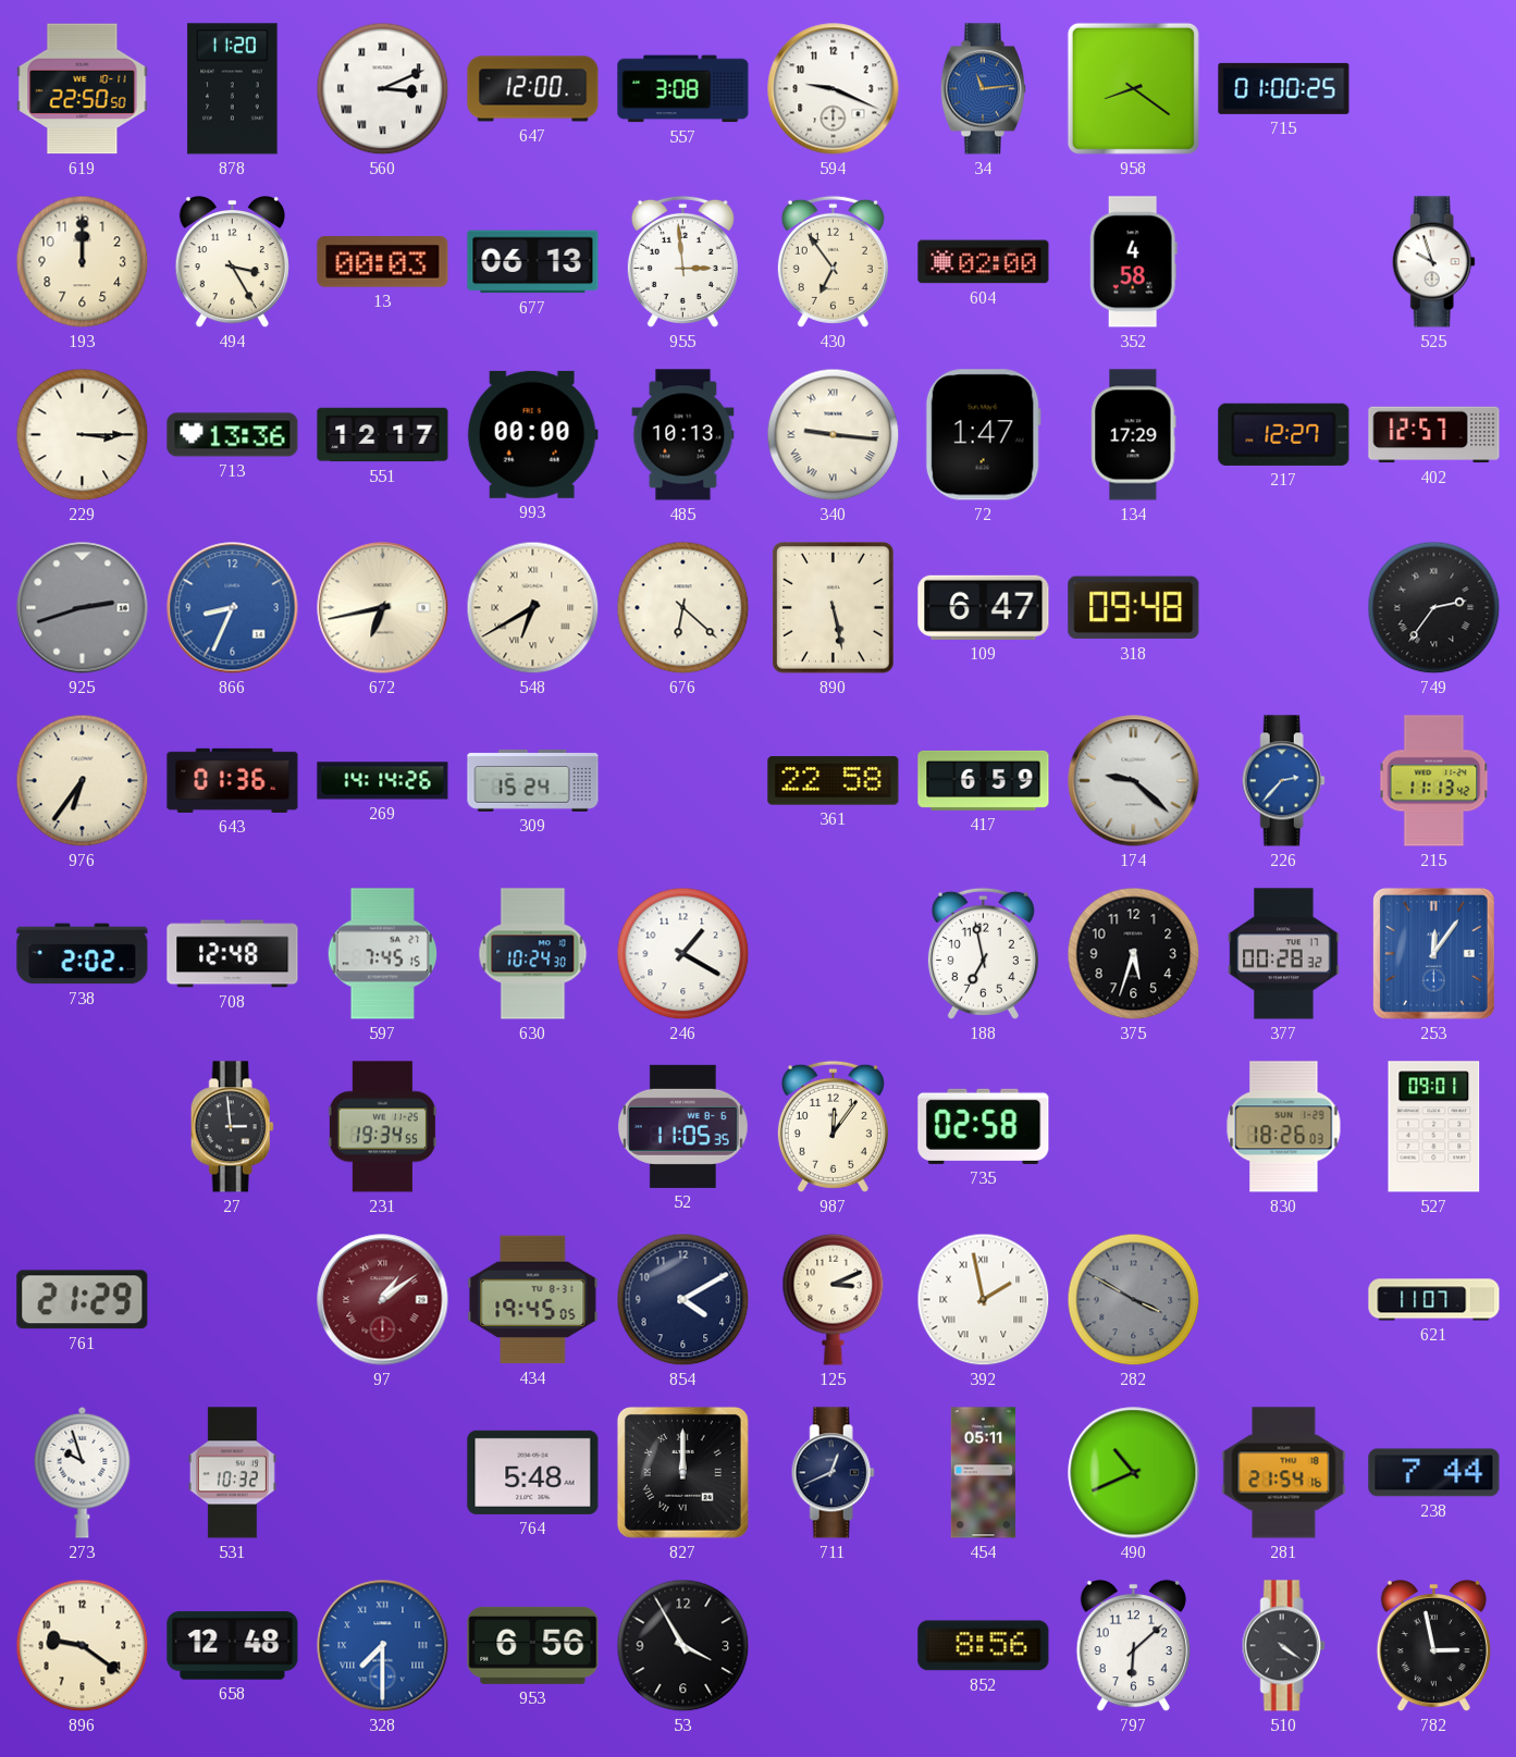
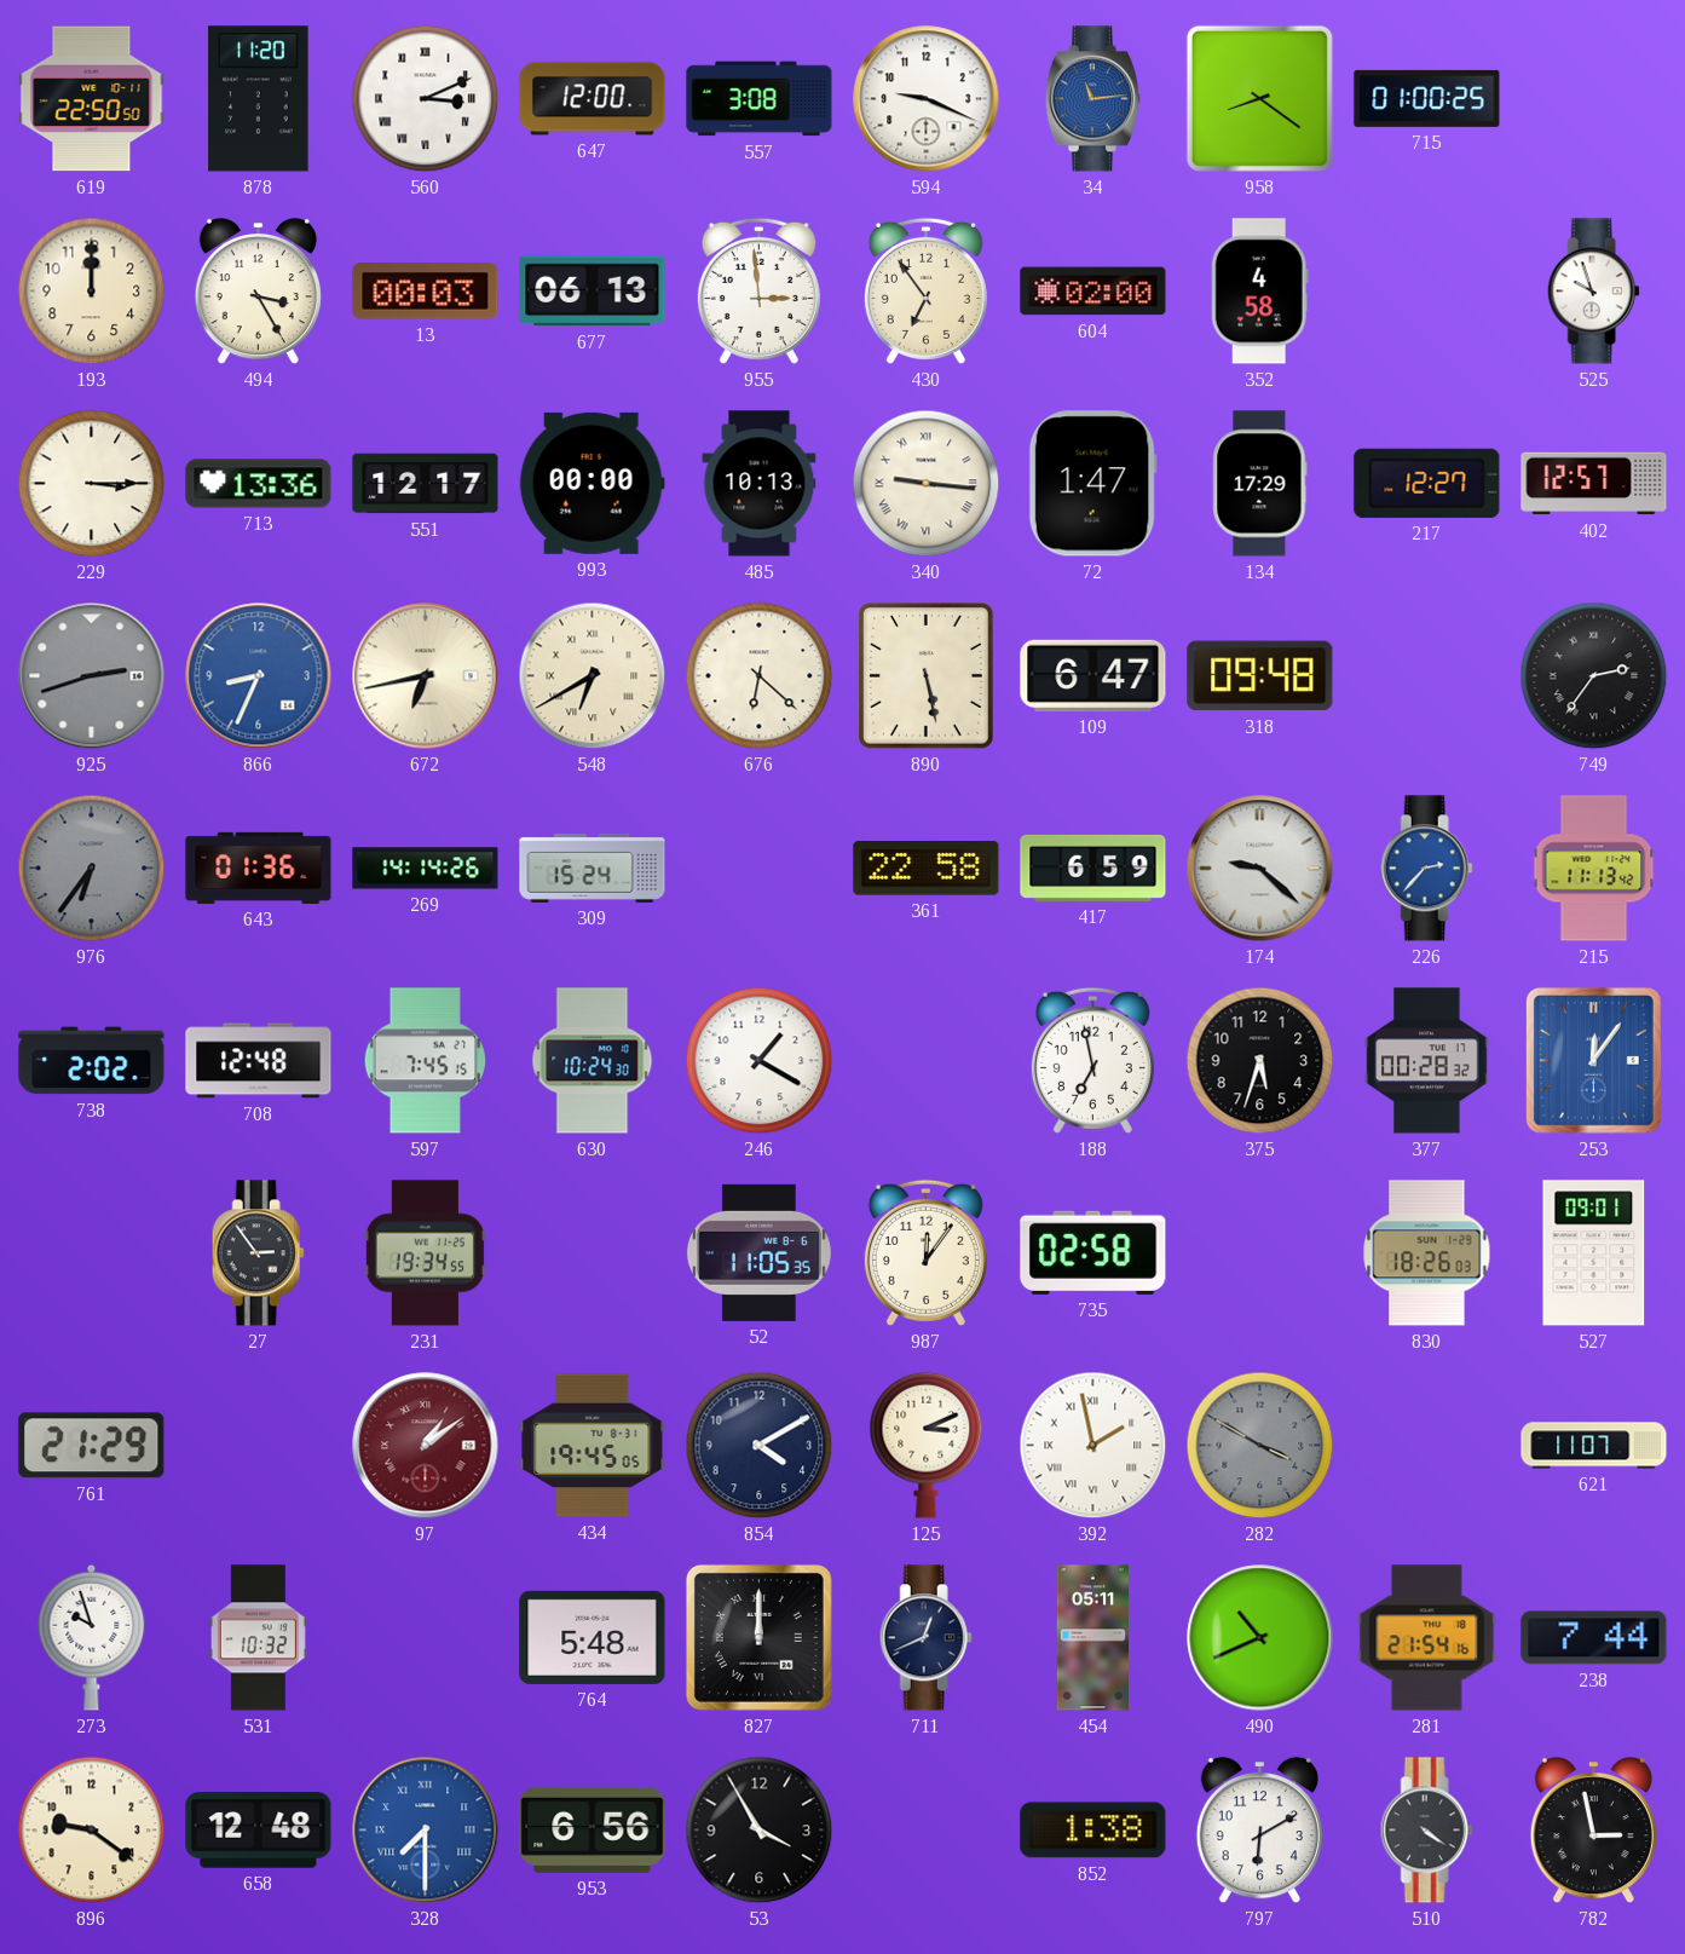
976 dial: cream -> grey (92, 869)
27: 2:59 -> 2:54 (258, 1253)
852: 8:56 -> 1:38 (1093, 1831)
797: 6:08 -> 6:10 (1259, 1831)
